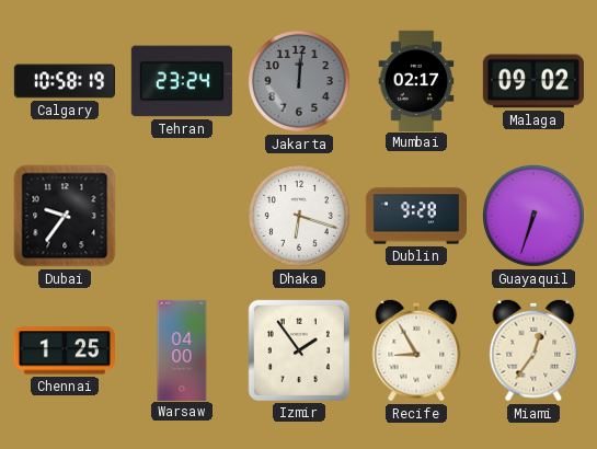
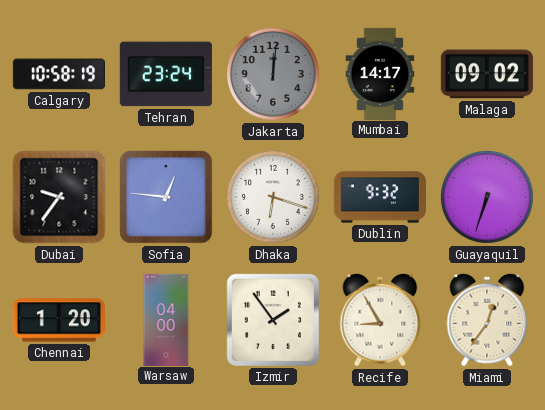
Mumbai: 02:17 -> 14:17 (380, 73)
Sofia: none -> 12:46 (166, 197)
Dublin: 9:28 -> 9:32 (379, 197)
Chennai: 1:25 -> 1:20 (59, 320)
